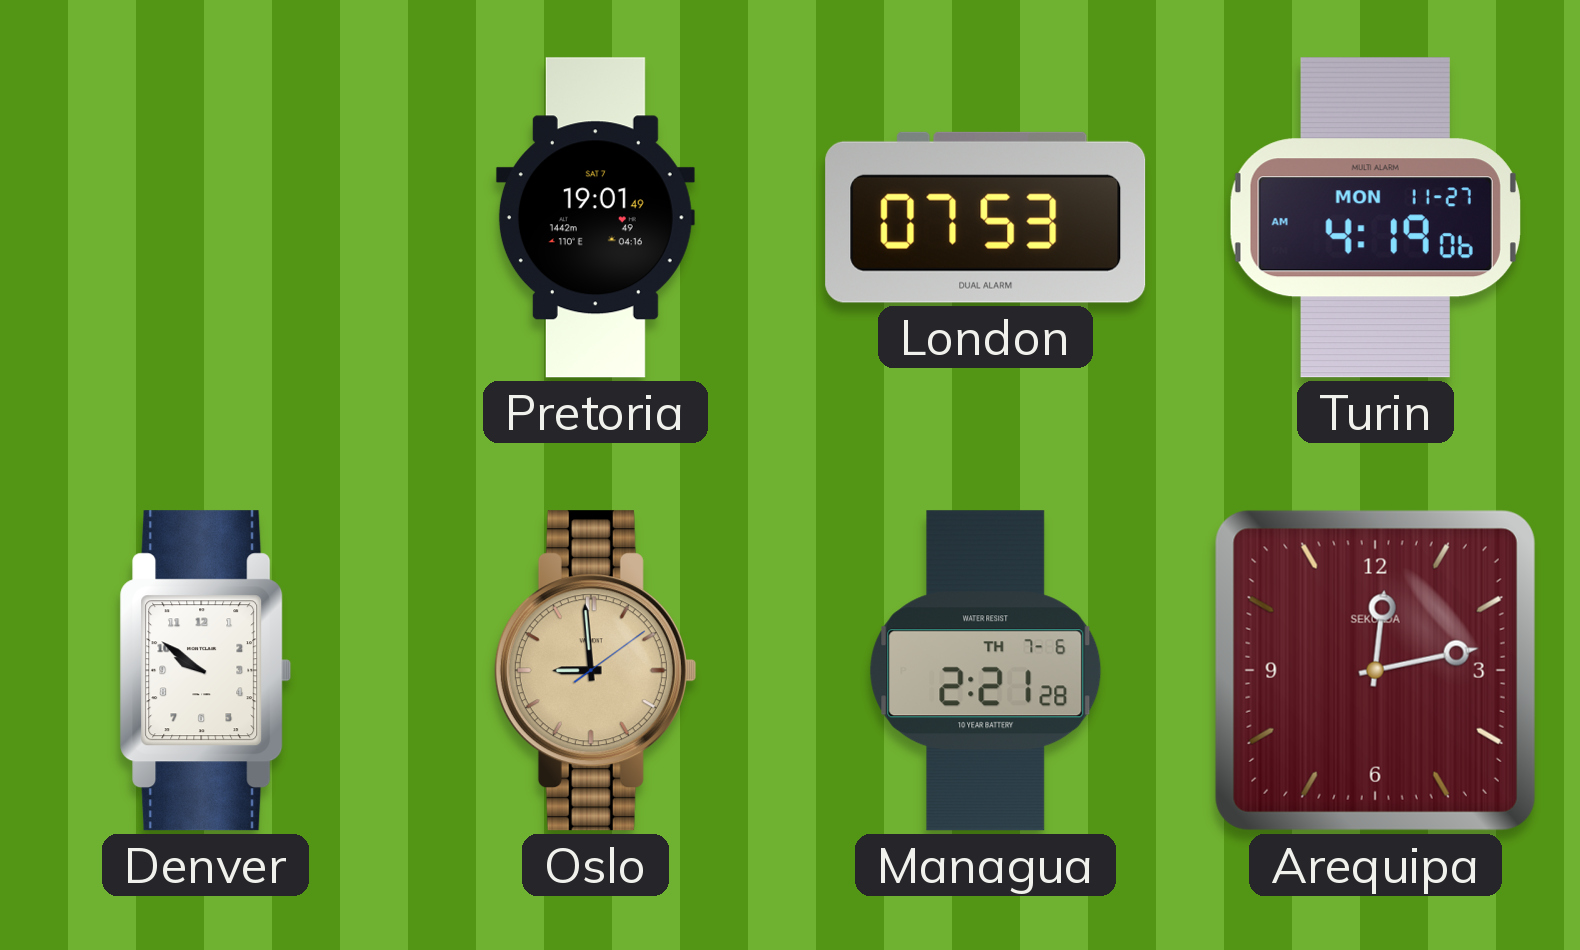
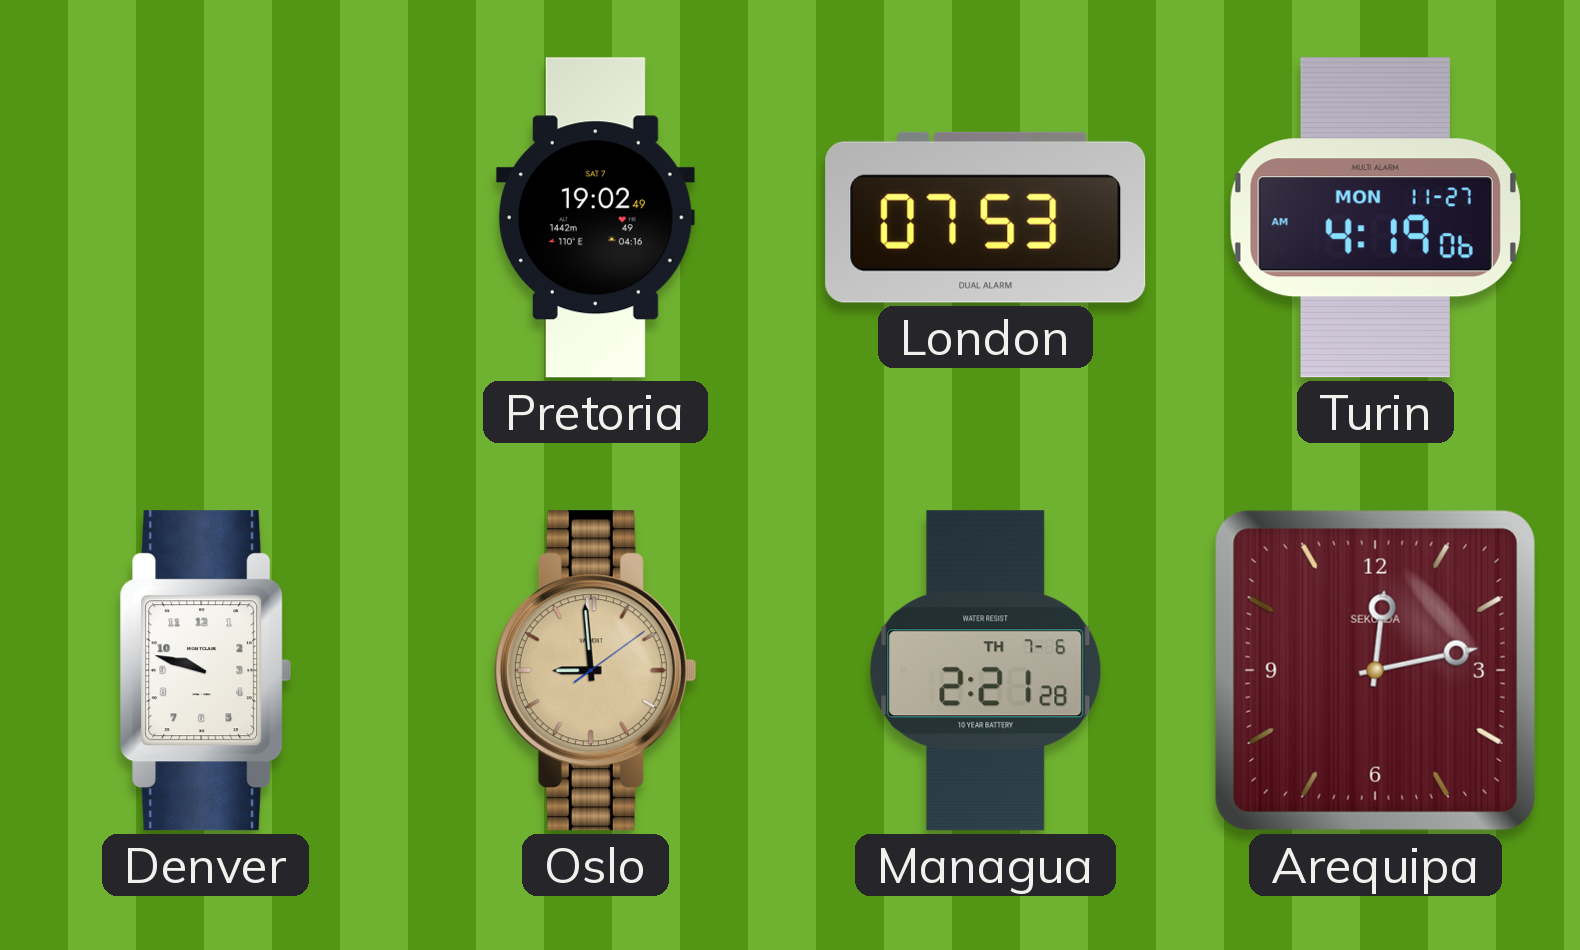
Pretoria: 19:01 -> 19:02 (595, 218)
Denver: 9:51 -> 9:48 (206, 671)
